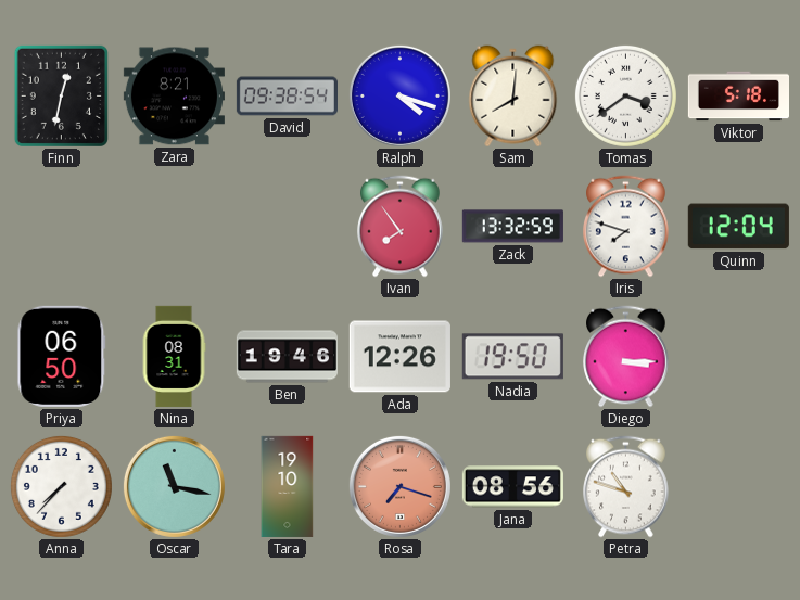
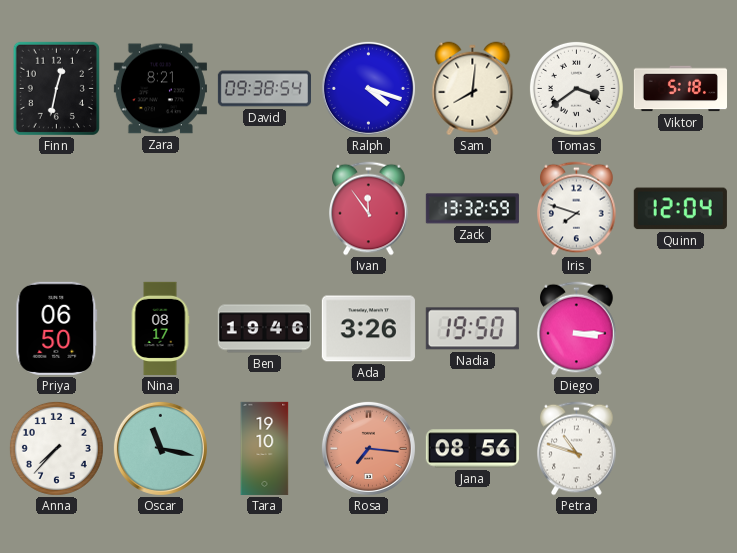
Ivan: 7:54 -> 11:54 (369, 209)
Nina: 08:31 -> 08:17 (160, 328)
Ada: 12:26 -> 3:26 (368, 329)
Rosa: 7:18 -> 7:16 (368, 448)
